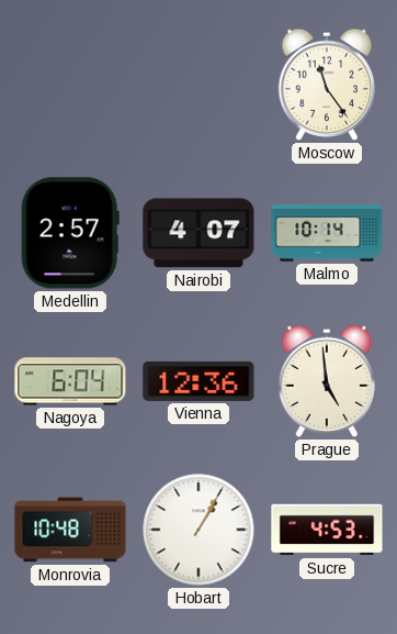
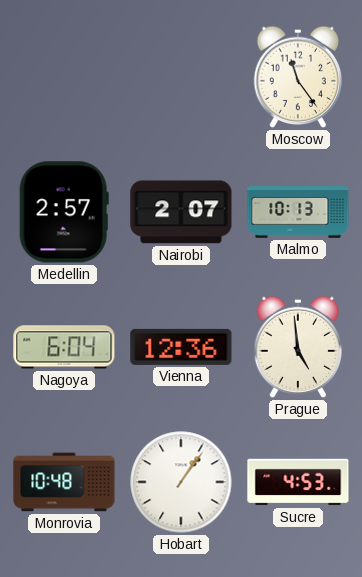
Nairobi: 4:07 -> 2:07 (181, 212)
Malmo: 10:14 -> 10:13 (298, 212)
Hobart: 1:05 -> 1:06 (181, 482)
